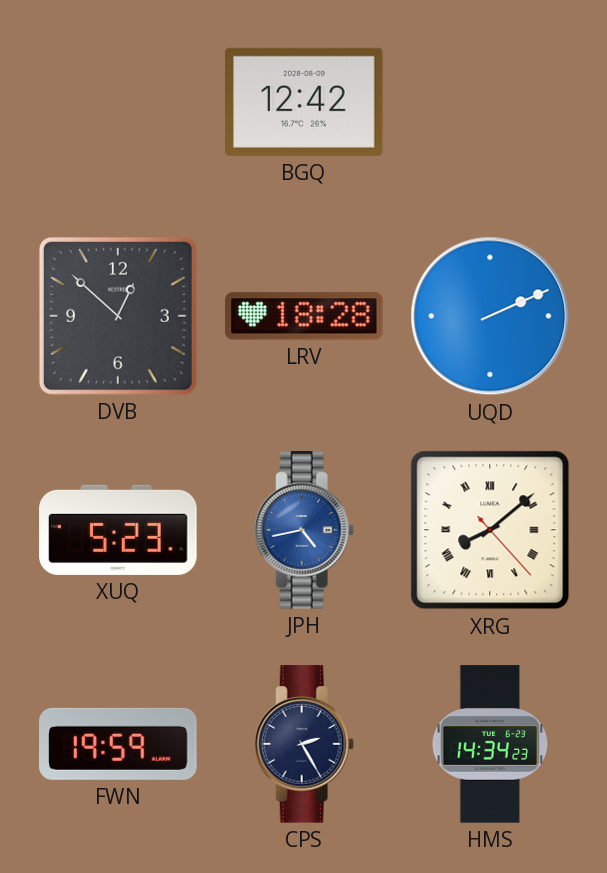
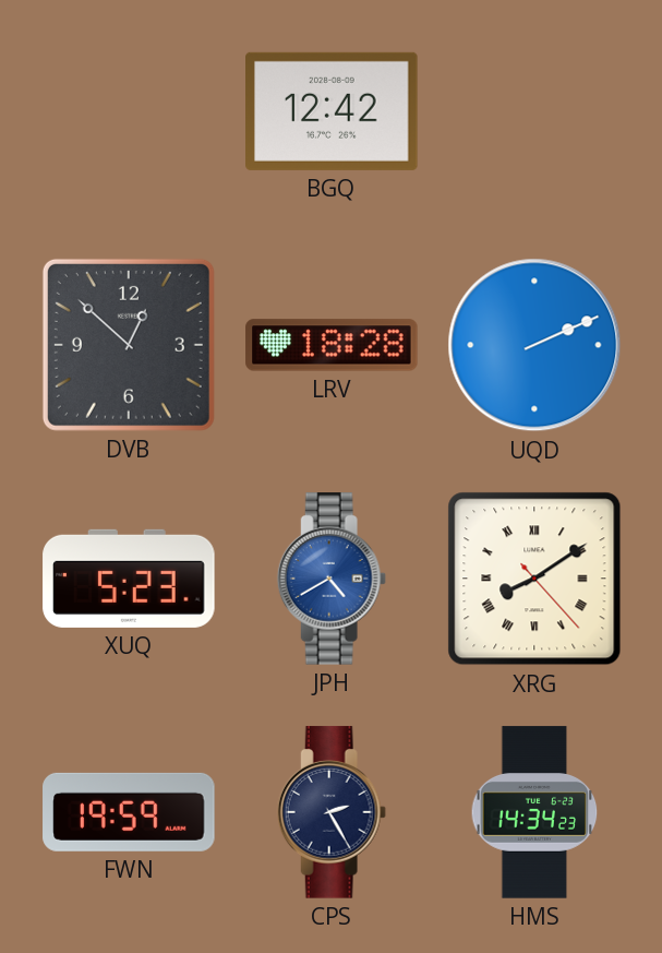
JPH: 4:43 -> 4:40 (332, 579)
XRG: 8:08 -> 8:09 (534, 579)
